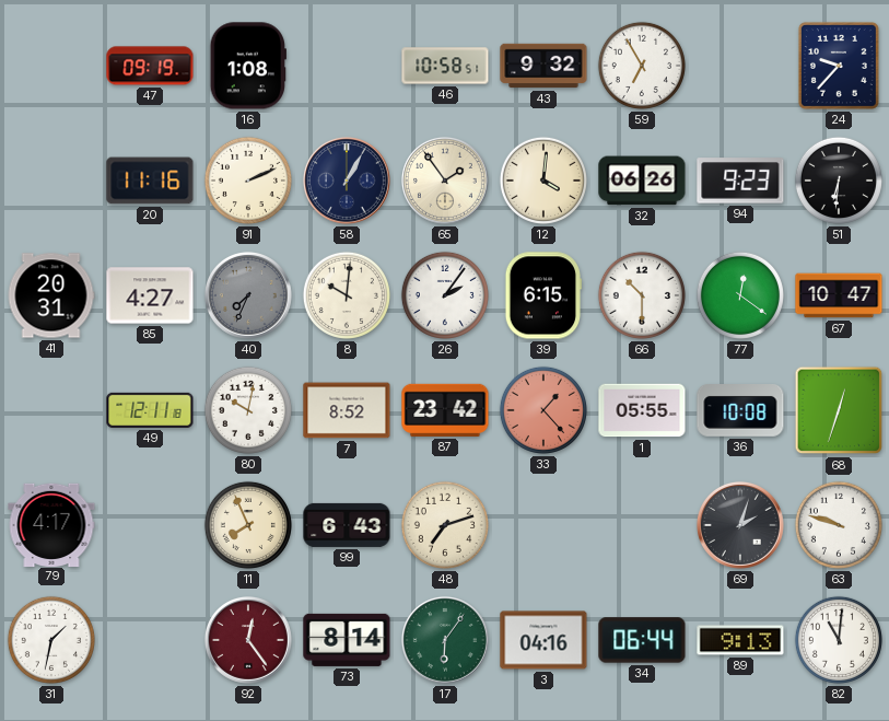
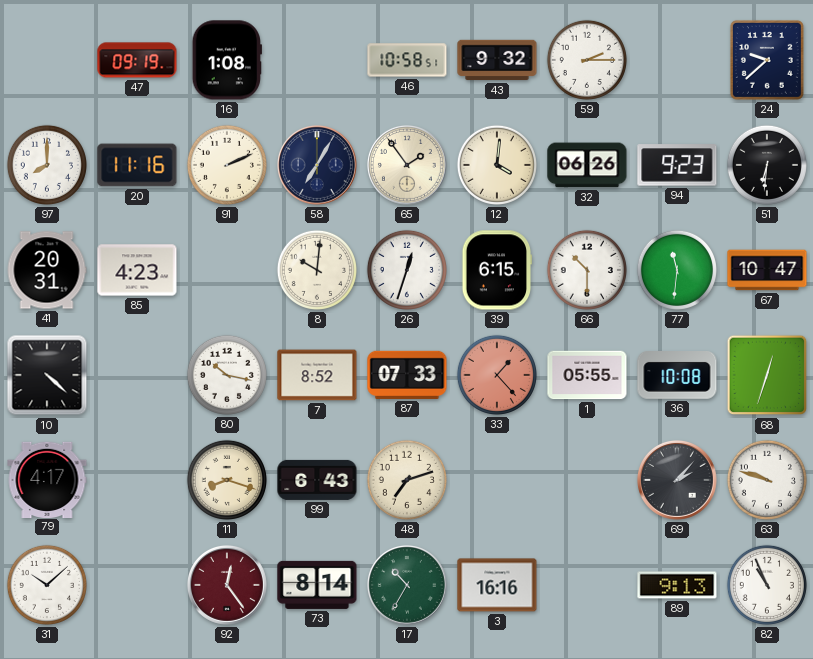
59: 6:55 -> 2:15 (587, 60)
24: 9:37 -> 9:38 (767, 60)
97: none -> 8:00 (47, 165)
58: 1:05 -> 7:05 (317, 165)
85: 4:27 -> 4:23 (137, 270)
40: 7:34 -> none (248, 295)
26: 2:06 -> 12:33 (407, 270)
77: 12:21 -> 11:31 (677, 270)
10: none -> 4:22 (47, 375)
49: 12:11 -> none (150, 410)
80: 10:02 -> 10:17 (227, 375)
87: 23:42 -> 07:33 (407, 375)
11: 7:56 -> 8:18 (227, 480)
69: 2:03 -> 2:07 (677, 480)
31: 1:32 -> 10:08 (47, 585)
17: 6:06 -> 10:35 (407, 585)
3: 04:16 -> 16:16 (497, 585)
34: 06:44 -> none (642, 640)
82: 11:01 -> 10:56 (767, 585)
